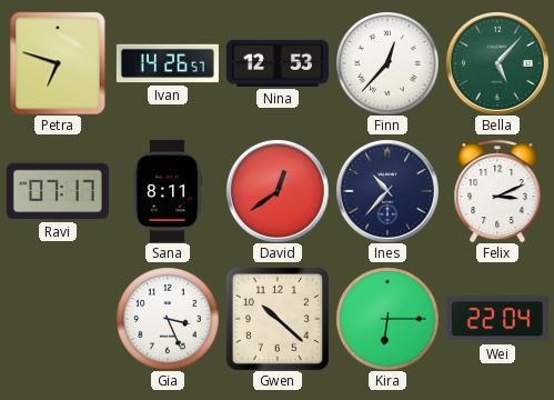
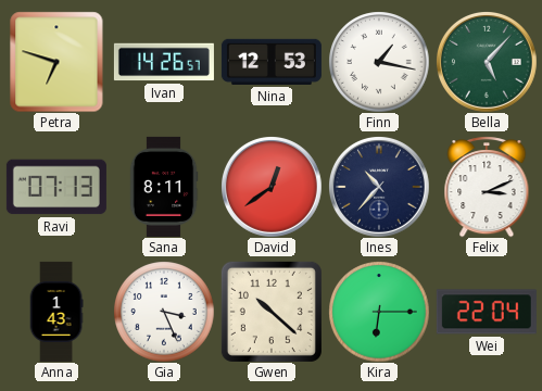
Finn: 12:37 -> 1:17 (379, 62)
Ravi: 07:17 -> 07:13 (56, 187)
Anna: none -> 1:43 (56, 312)
